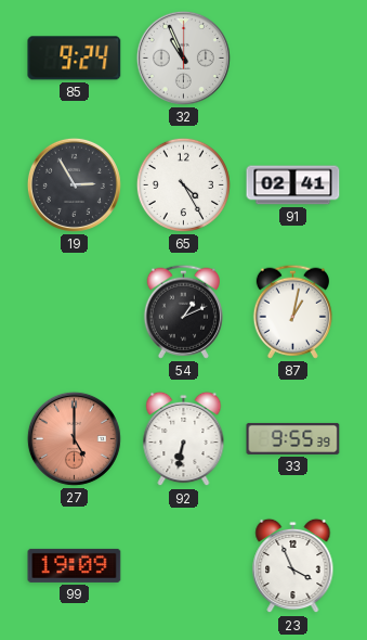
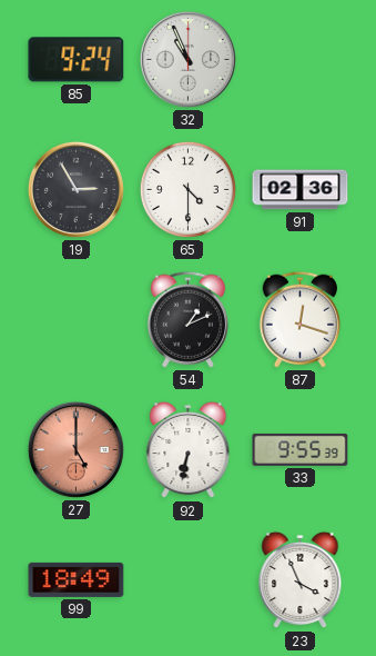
65: 4:25 -> 4:30 (187, 189)
91: 02:41 -> 02:36 (301, 190)
87: 1:02 -> 12:18 (299, 319)
99: 19:09 -> 18:49 (77, 579)
